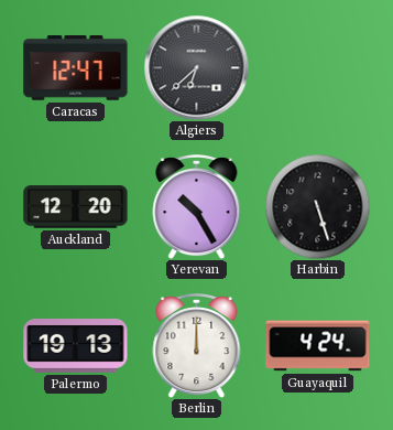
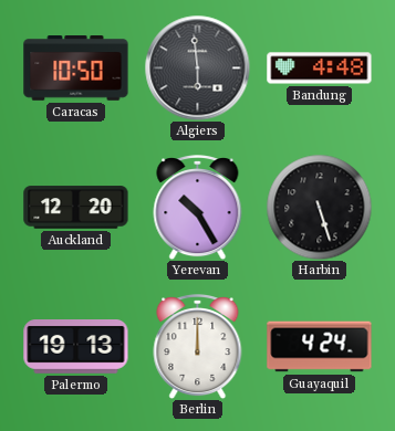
Caracas: 12:47 -> 10:50 (76, 69)
Algiers: 6:38 -> 5:59 (197, 67)
Bandung: none -> 4:48 (320, 69)
